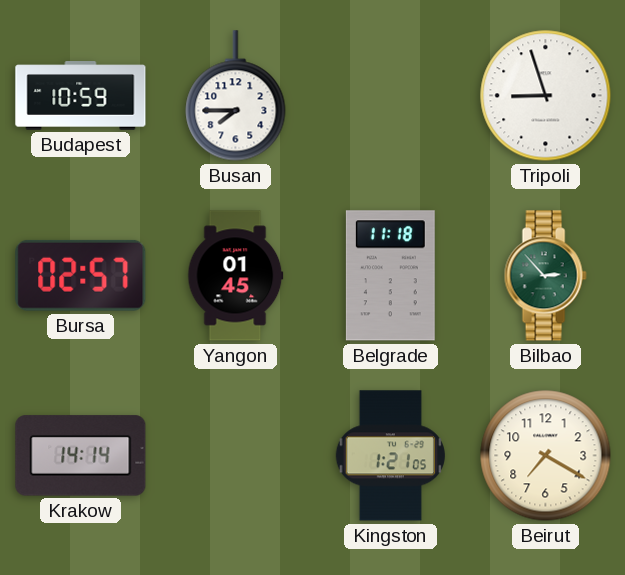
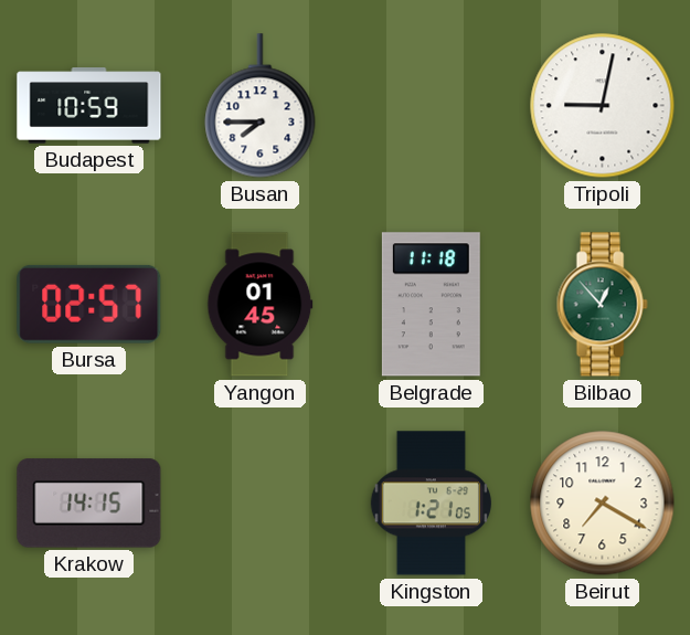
Tripoli: 8:57 -> 9:02 (603, 106)
Bilbao: 2:53 -> 12:53 (602, 305)
Krakow: 14:14 -> 14:15 (89, 504)
